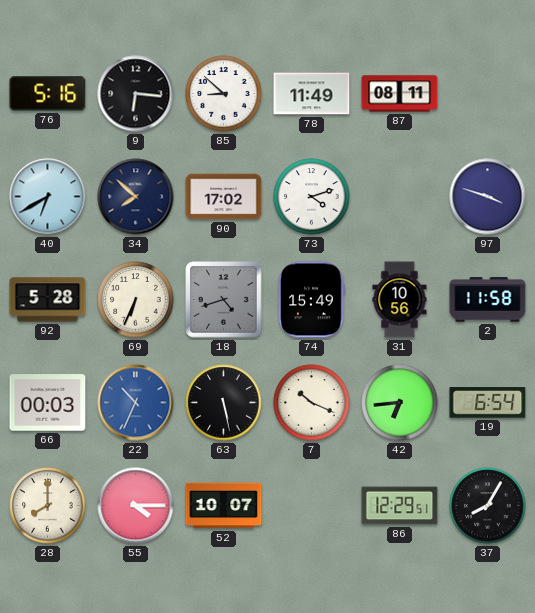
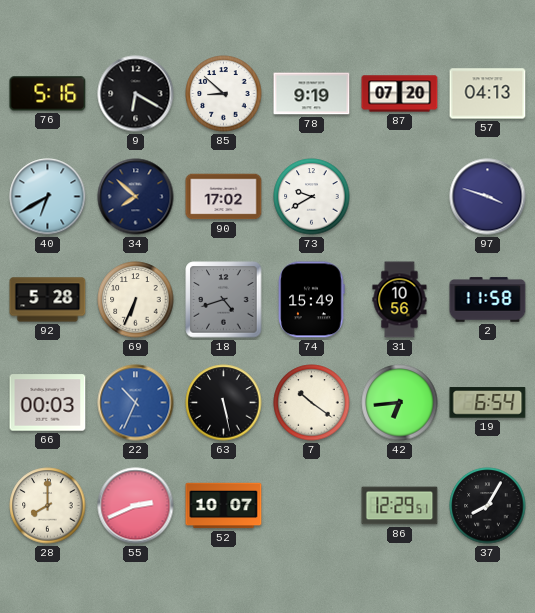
9: 6:16 -> 6:20 (136, 94)
78: 11:49 -> 9:19 (312, 94)
87: 08:11 -> 07:20 (400, 94)
57: none -> 04:13 (488, 94)
73: 4:12 -> 9:40 (312, 197)
7: 10:19 -> 10:21 (312, 403)
55: 4:15 -> 2:41 (136, 506)
